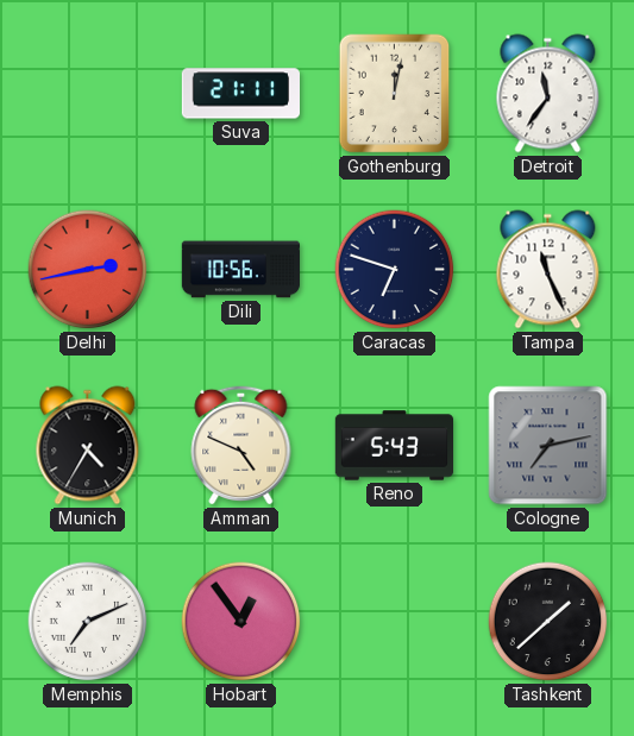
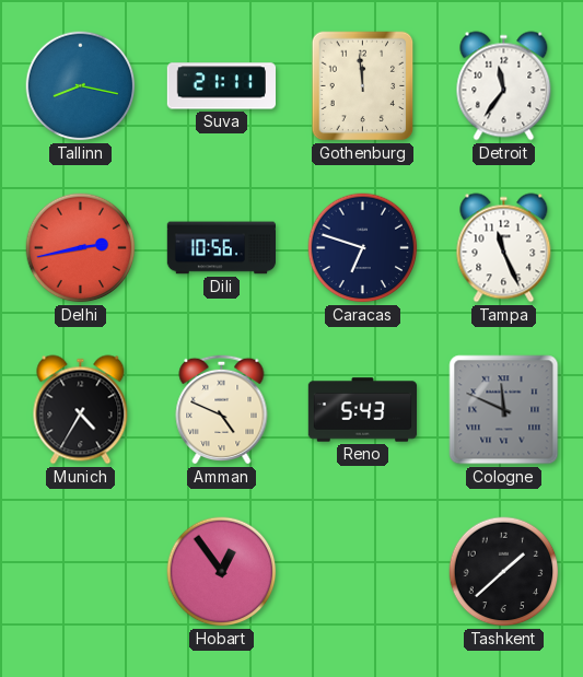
Tallinn: none -> 8:17 (81, 86)
Gothenburg: 12:02 -> 11:59 (363, 86)
Cologne: 7:13 -> 11:49 (504, 410)
Memphis: 7:11 -> none (88, 622)
